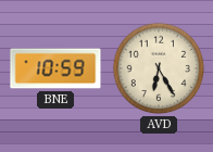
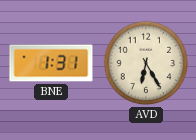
BNE: 10:59 -> 1:31 (51, 63)
